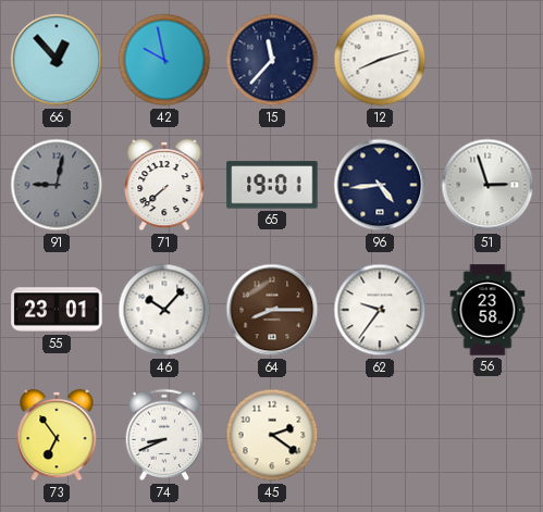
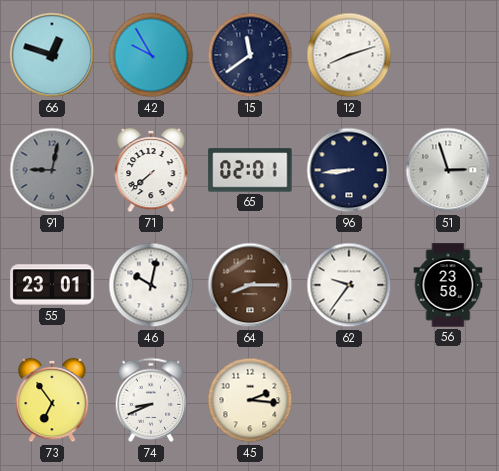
66: 12:53 -> 12:48 (52, 55)
42: 9:58 -> 9:55 (151, 55)
15: 11:37 -> 11:39 (250, 55)
65: 19:01 -> 02:01 (250, 170)
96: 4:44 -> 8:44 (349, 170)
46: 10:07 -> 10:02 (151, 285)
45: 2:21 -> 2:16 (250, 400)
